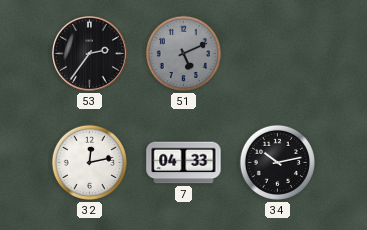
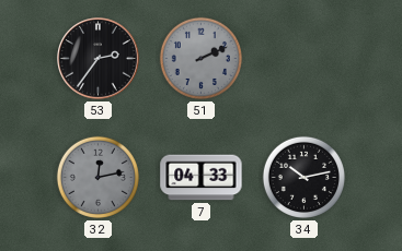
51: 5:11 -> 2:11 (200, 58)
32 dial: white -> grey (97, 177)
